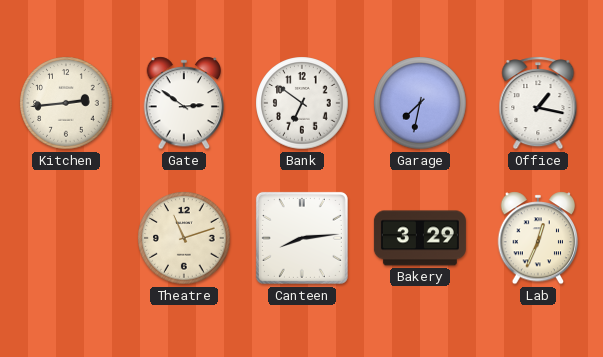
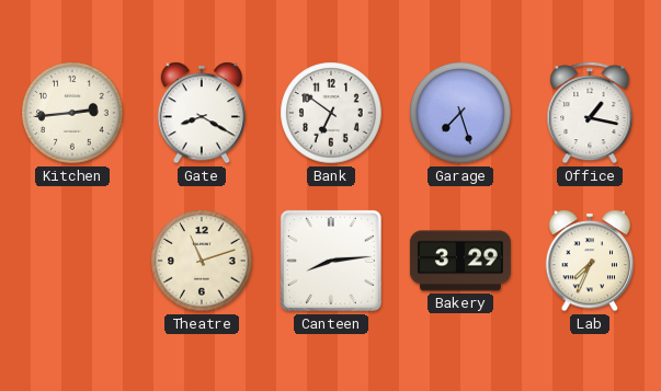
Gate: 2:51 -> 8:20 (202, 113)
Garage: 7:32 -> 7:27 (460, 113)
Lab: 12:34 -> 7:34 (590, 261)
